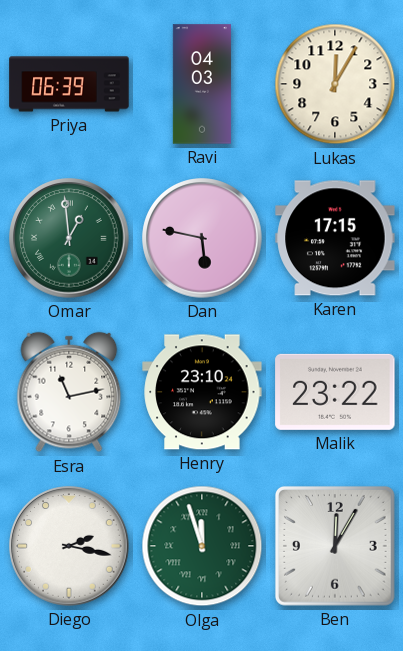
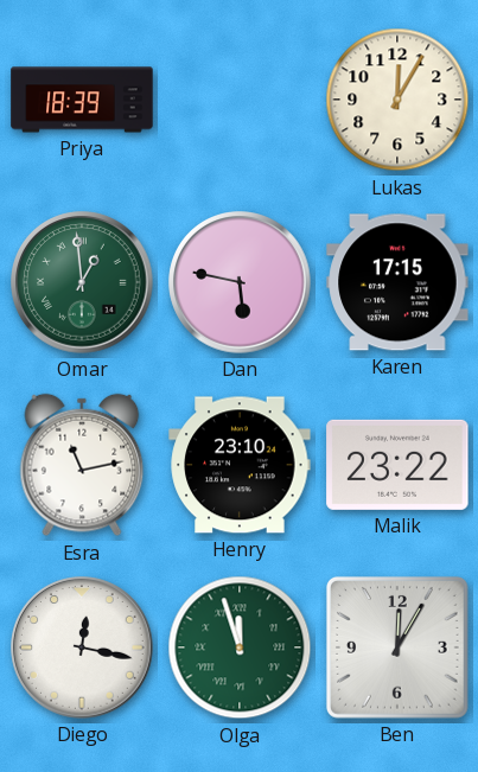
Priya: 06:39 -> 18:39 (82, 100)
Ravi: 04:03 -> none (202, 84)
Diego: 2:17 -> 12:17 (82, 647)
